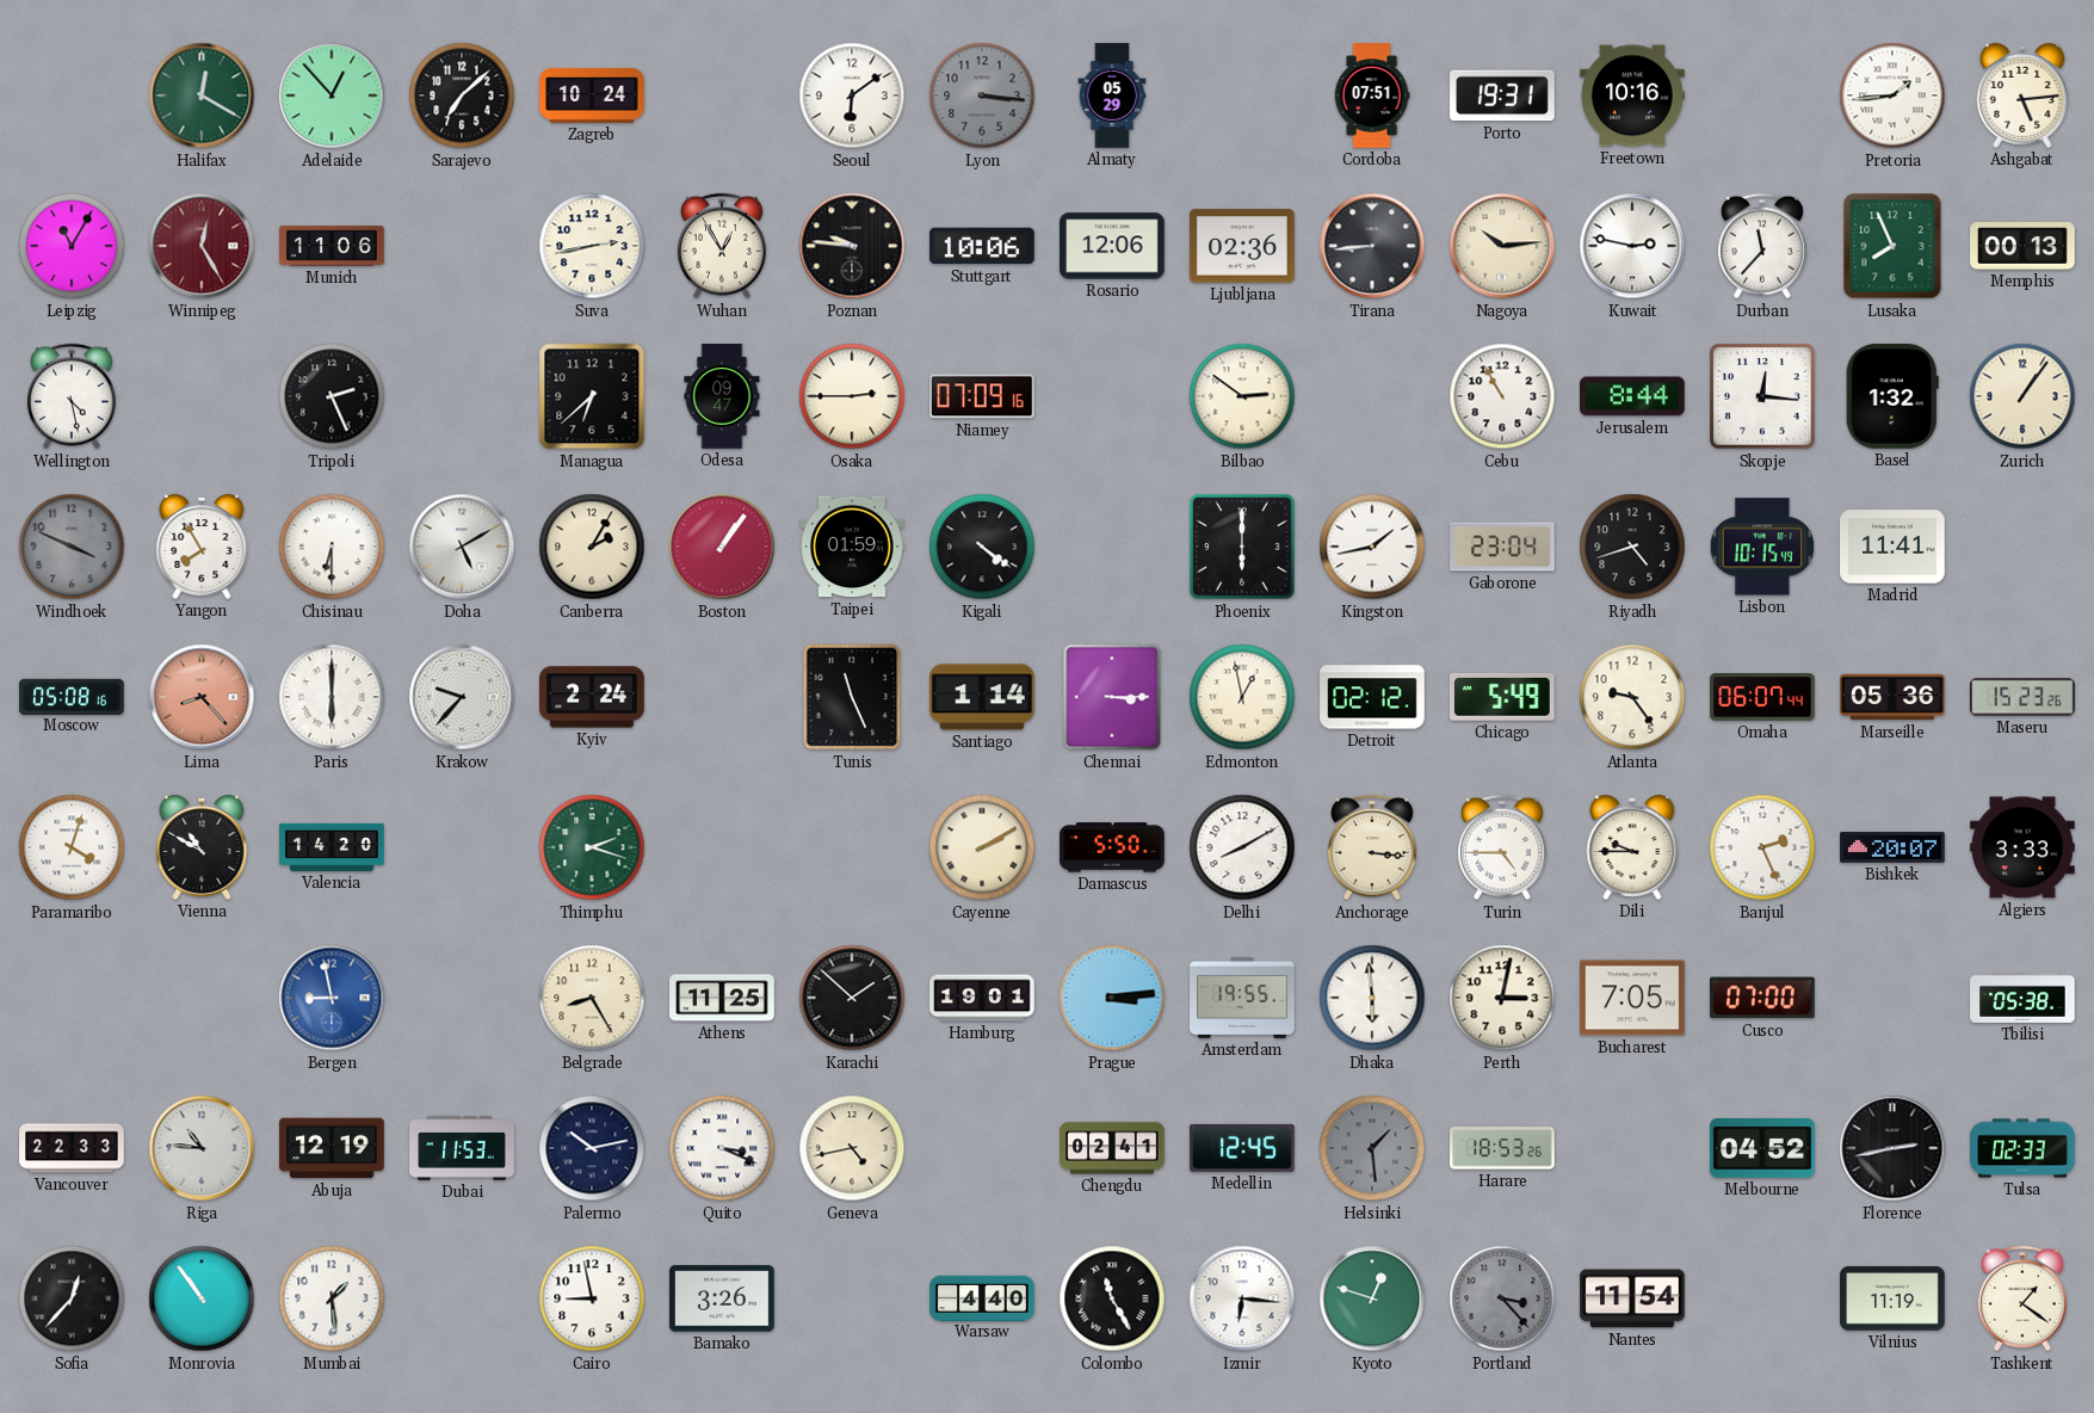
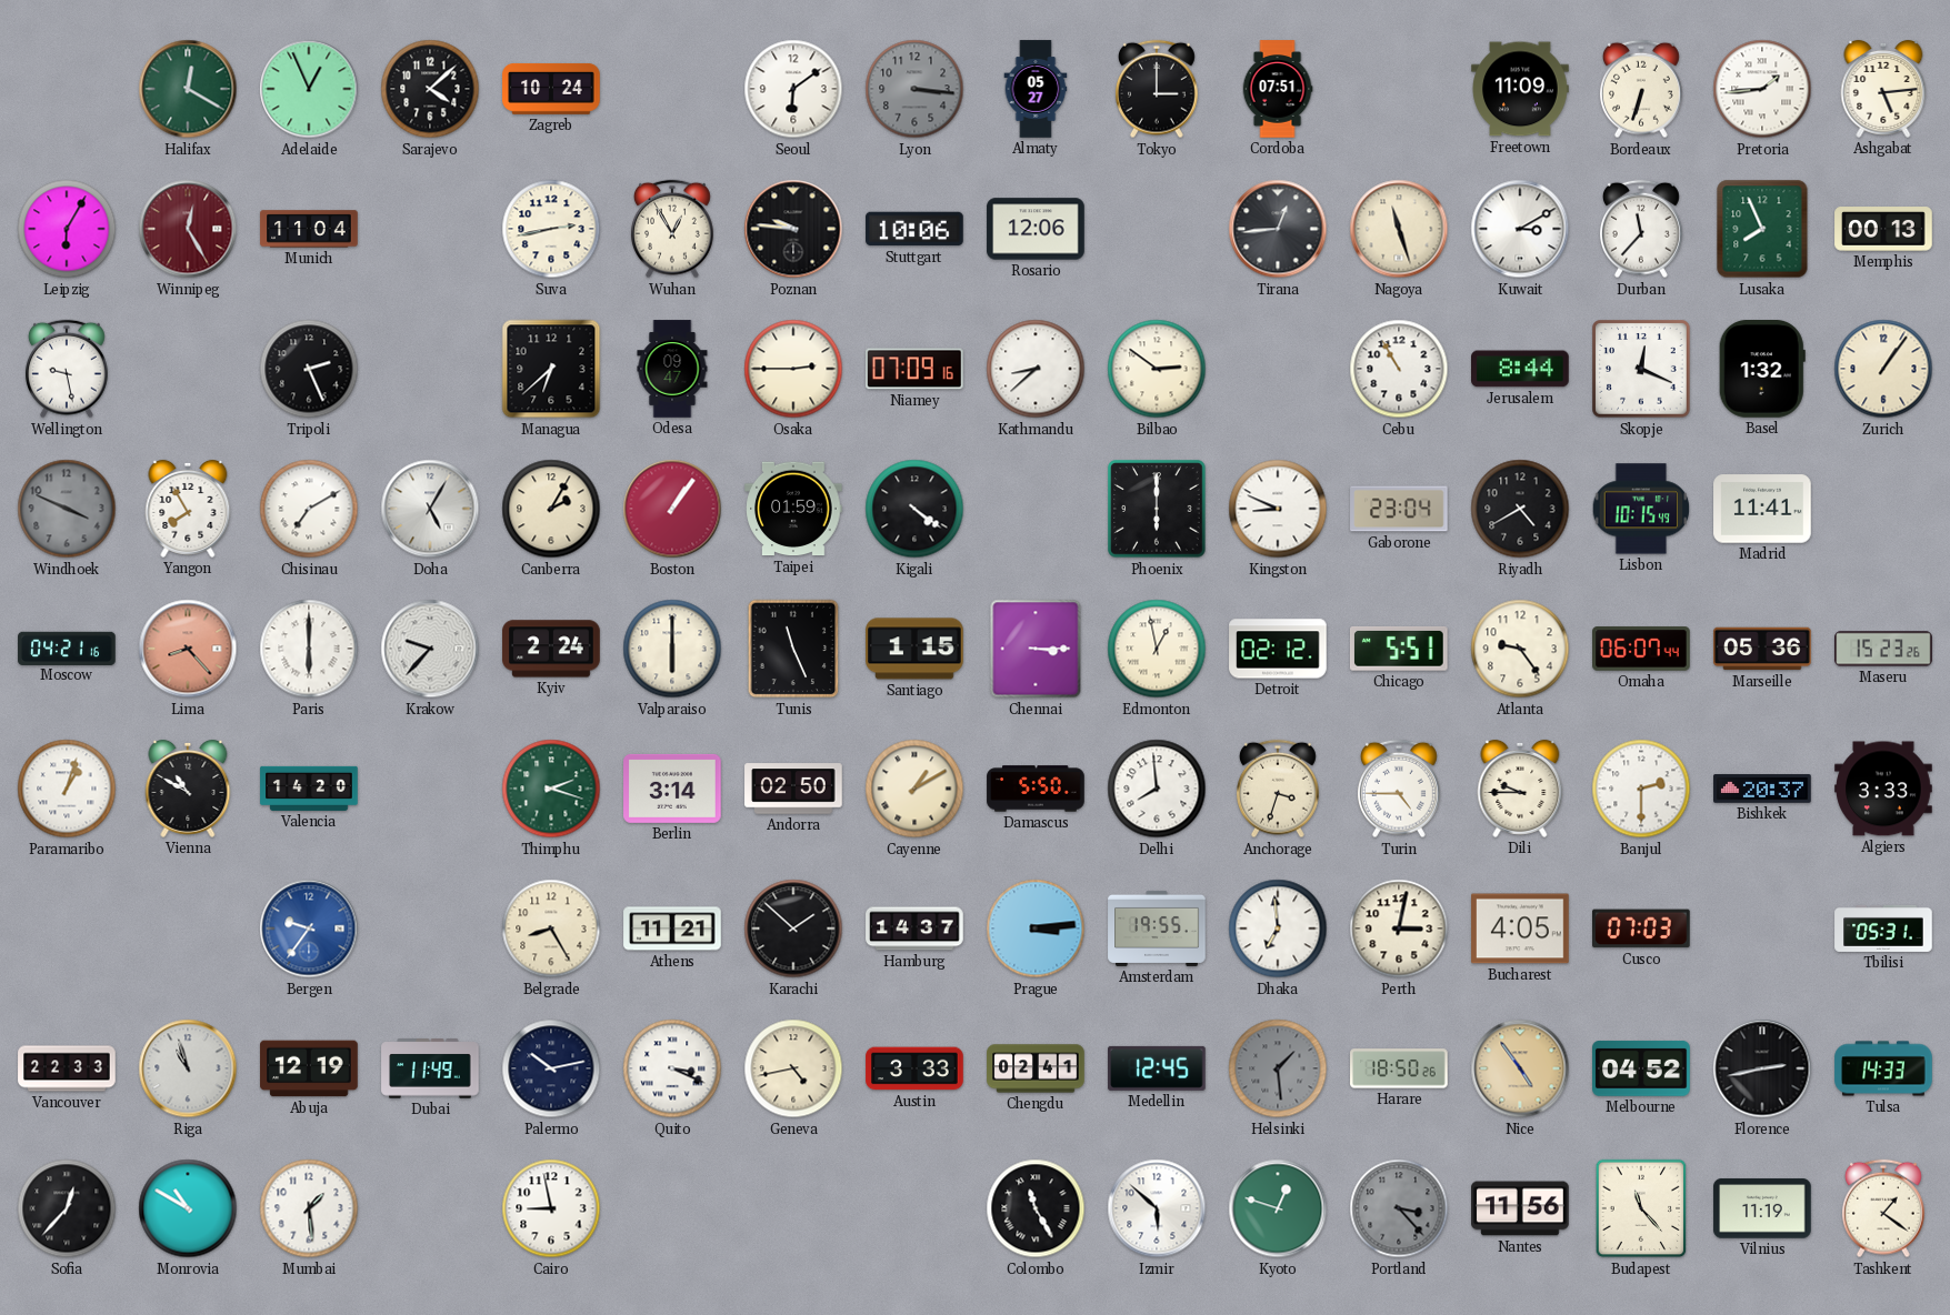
Adelaide: 12:53 -> 12:56 (309, 89)
Sarajevo: 7:08 -> 4:08 (430, 89)
Almaty: 05:29 -> 05:27 (1036, 89)
Tokyo: none -> 3:00 (1157, 89)
Porto: 19:31 -> none (1502, 95)
Freetown: 10:16 -> 11:09 (1520, 89)
Bordeaux: none -> 6:33 (1641, 89)
Leipzig: 11:05 -> 6:05 (67, 229)
Munich: 11:06 -> 11:04 (309, 229)
Ljubljana: 02:36 -> none (1242, 246)
Tirana: 8:44 -> 12:44 (1278, 229)
Nagoya: 10:14 -> 11:27 (1399, 229)
Kuwait: 2:47 -> 3:10 (1520, 229)
Wellington: 4:28 -> 9:28 (67, 369)
Kathmandu: none -> 8:38 (1036, 369)
Skopje: 12:16 -> 12:19 (1641, 369)
Chisinau: 6:30 -> 7:10 (309, 509)
Doha: 5:10 -> 5:05 (430, 509)
Kingston: 1:43 -> 8:49 (1278, 509)
Riyadh: 4:42 -> 4:40 (1520, 509)
Moscow: 05:08 -> 04:21 (67, 648)
Valparaiso: none -> 6:00 (672, 649)
Santiago: 1:14 -> 1:15 (914, 649)
Chicago: 5:49 -> 5:51 (1399, 649)
Paramaribo: 4:03 -> 1:03 (67, 789)
Berlin: none -> 3:14 (672, 789)
Andorra: none -> 02:50 (793, 789)
Cayenne: 2:10 -> 1:10 (914, 789)
Delhi: 8:10 -> 7:59 (1157, 789)
Anchorage: 3:16 -> 3:33 (1278, 789)
Banjul: 2:26 -> 2:30 (1641, 789)
Bishkek: 20:07 -> 20:37 (1762, 789)
Bergen: 8:58 -> 9:36 (309, 928)
Athens: 11:25 -> 11:21 (672, 928)
Hamburg: 19:01 -> 14:37 (914, 928)
Dhaka: 5:59 -> 6:59 (1278, 928)
Bucharest: 7:05 -> 4:05 (1520, 928)
Cusco: 07:00 -> 07:03 (1642, 928)
Tbilisi: 05:38 -> 05:31 (1883, 928)
Riga: 10:46 -> 10:57 (188, 1068)
Dubai: 11:53 -> 11:49 (430, 1068)
Austin: none -> 3:33 (914, 1068)
Harare: 18:53 -> 18:50 (1399, 1068)
Nice: none -> 4:54 (1520, 1068)
Tulsa: 02:33 -> 14:33 (1883, 1068)
Monrovia: 10:54 -> 10:50 (188, 1208)
Bamako: 3:26 -> none (722, 1298)
Warsaw: 4:40 -> none (982, 1297)
Izmir: 6:16 -> 5:52 (1157, 1208)
Nantes: 11:54 -> 11:56 (1520, 1208)
Budapest: none -> 11:23 (1641, 1208)
